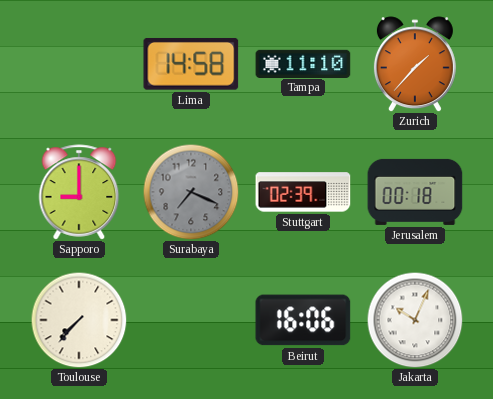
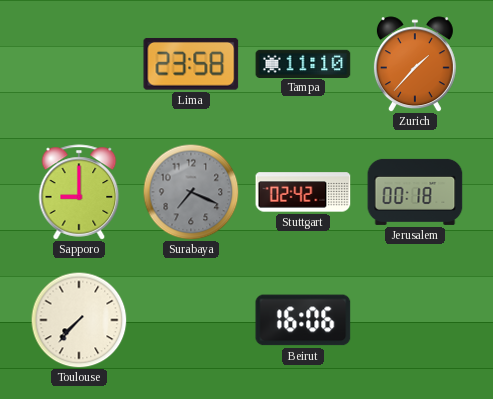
Lima: 14:58 -> 23:58 (191, 64)
Stuttgart: 02:39 -> 02:42 (303, 192)
Jakarta: 10:04 -> none (415, 320)
